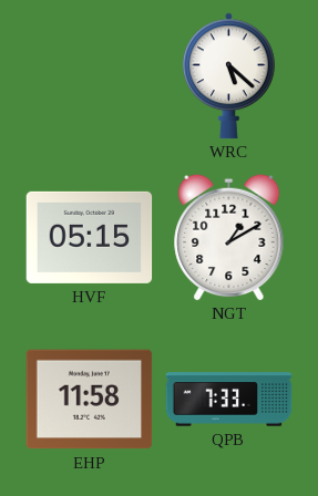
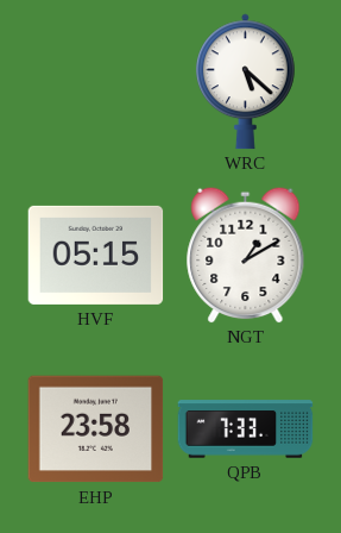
EHP: 11:58 -> 23:58 (96, 429)
